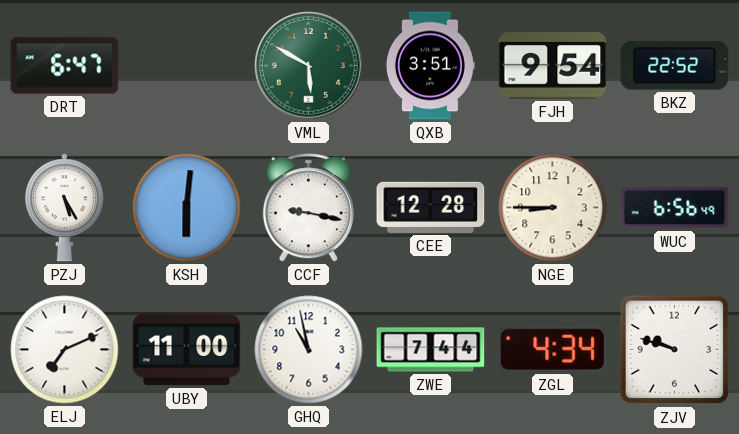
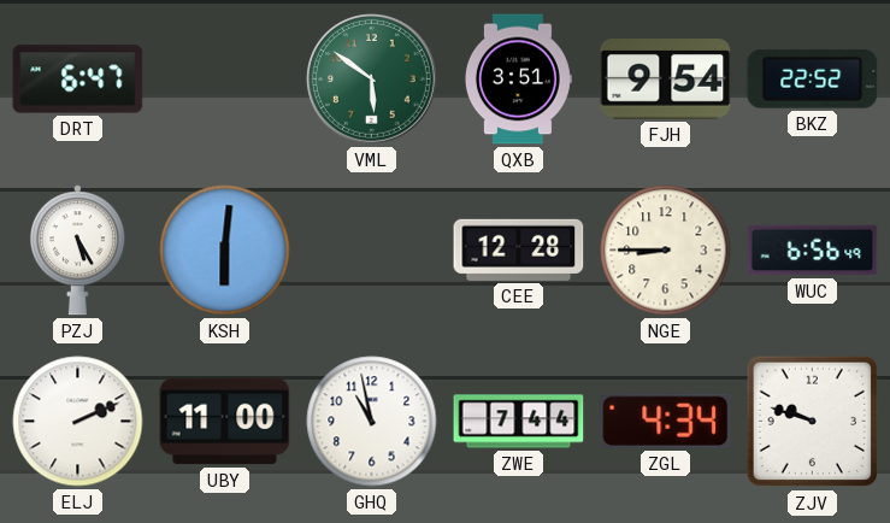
VML: 5:50 -> 5:51 (372, 80)
CCF: 9:17 -> none (308, 208)
ELJ: 7:11 -> 2:11 (78, 422)
